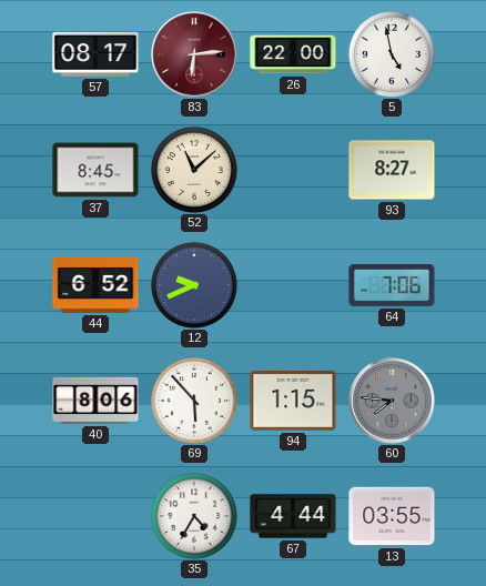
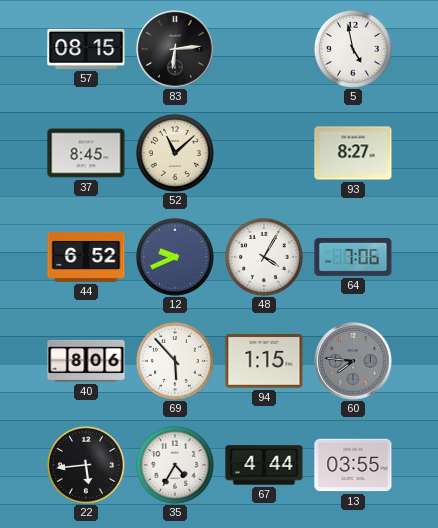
57: 08:17 -> 08:15 (86, 49)
83 dial: burgundy -> black (175, 49)
26: 22:00 -> none (293, 54)
48: none -> 4:05 (264, 257)
22: none -> 5:44 (86, 465)
